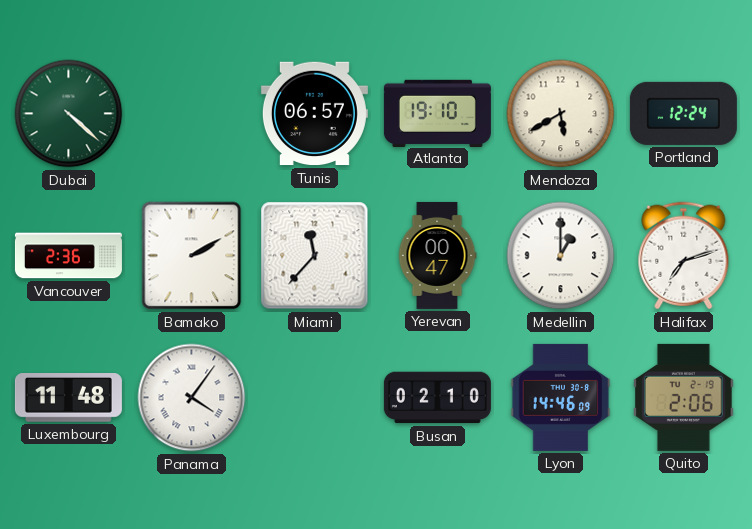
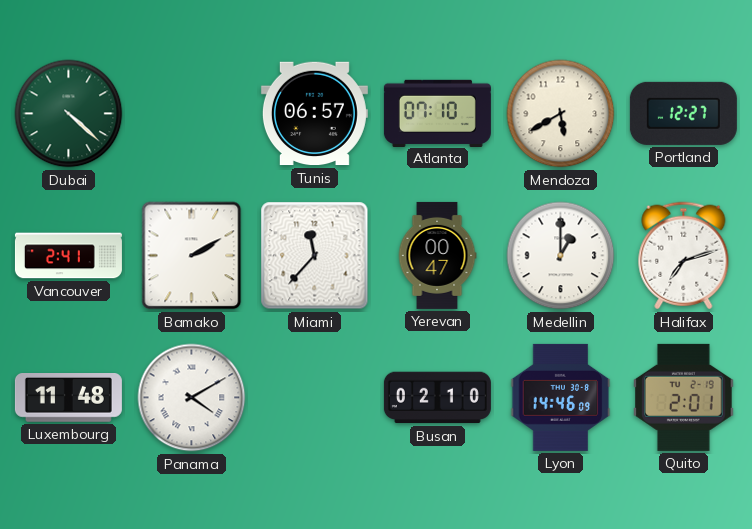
Atlanta: 19:10 -> 07:10 (437, 113)
Portland: 12:24 -> 12:27 (683, 113)
Vancouver: 2:36 -> 2:41 (68, 256)
Panama: 4:06 -> 4:10 (192, 398)
Quito: 2:06 -> 2:01 (684, 397)
